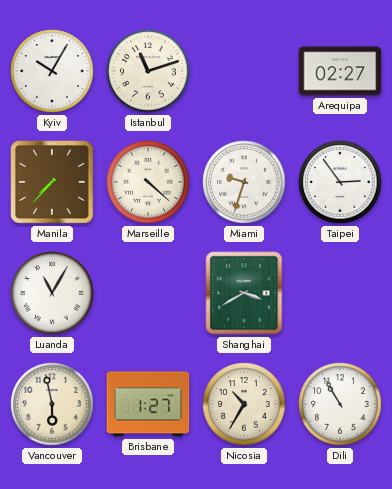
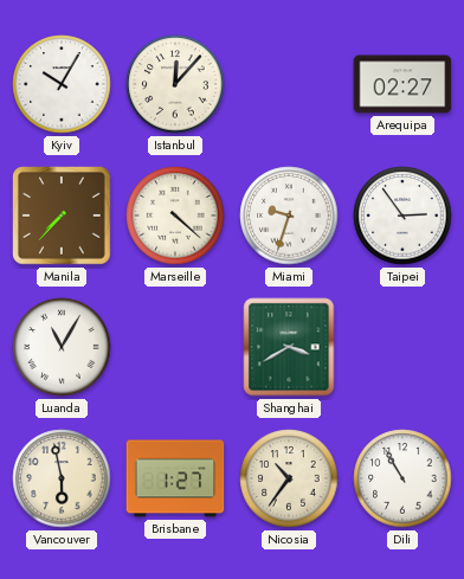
Istanbul: 11:12 -> 12:07 (175, 84)
Nicosia: 10:35 -> 10:36 (289, 478)
